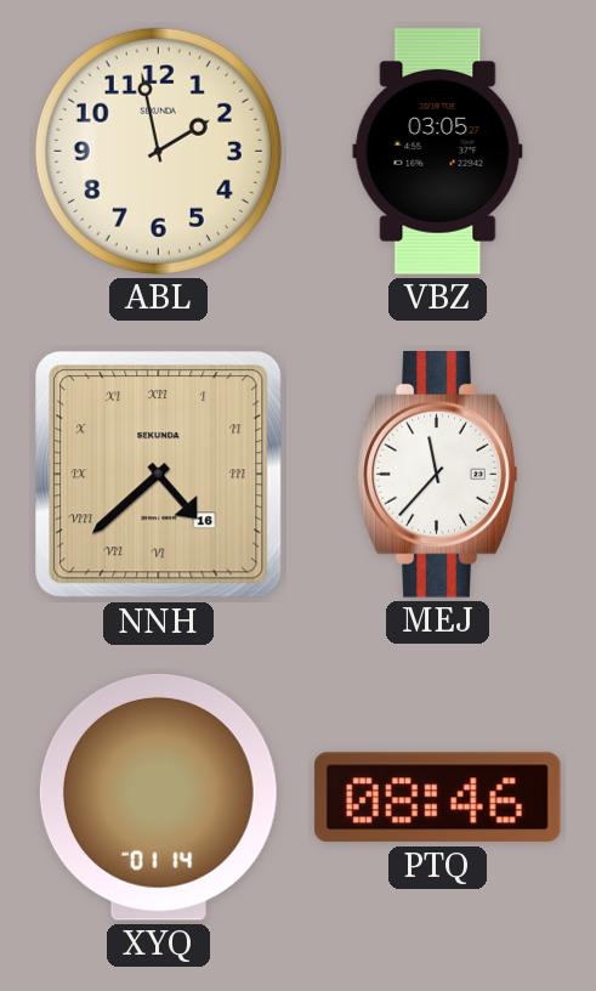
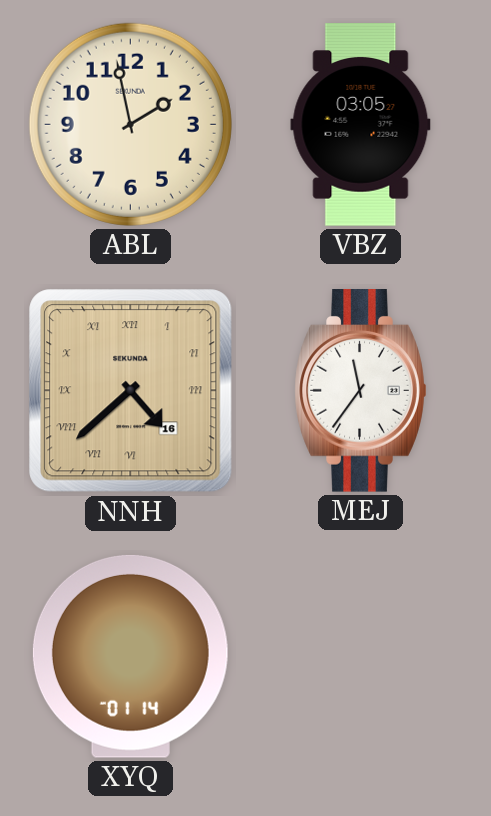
MEJ: 11:37 -> 11:36 (361, 391)
PTQ: 08:46 -> none (437, 798)
